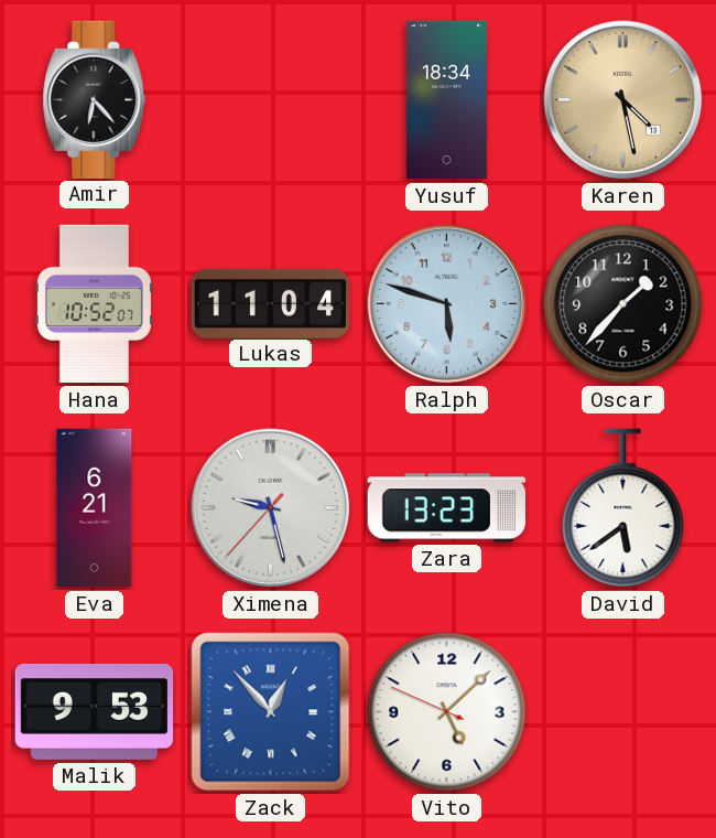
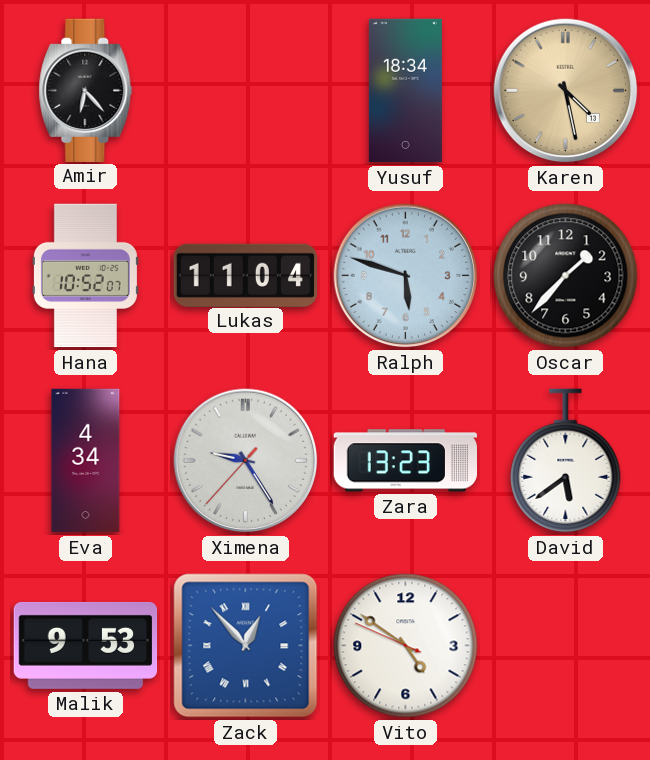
Eva: 6:21 -> 4:34 (86, 461)
Ximena: 9:27 -> 9:24 (246, 461)
Vito: 5:07 -> 4:50 (406, 646)
